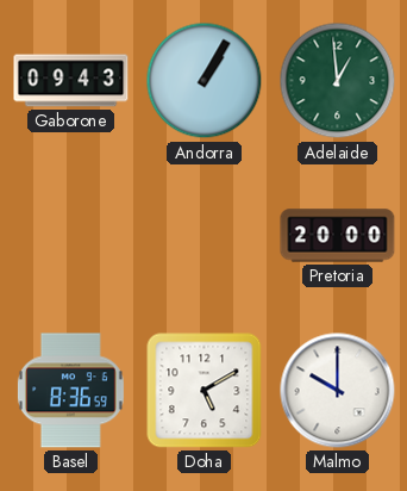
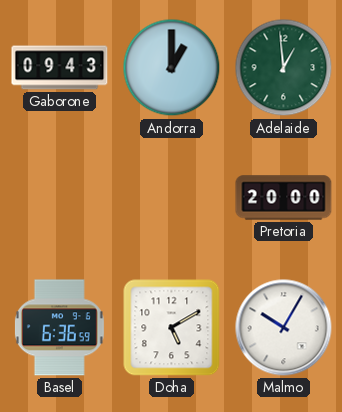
Andorra: 1:05 -> 1:00 (172, 68)
Basel: 8:36 -> 6:36 (59, 328)
Malmo: 10:00 -> 10:05 (284, 328)
